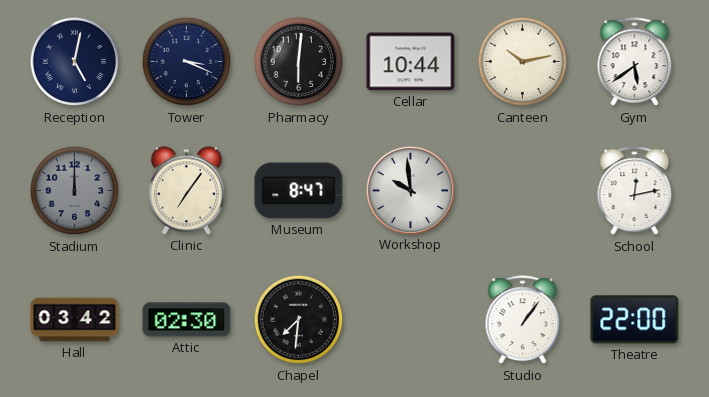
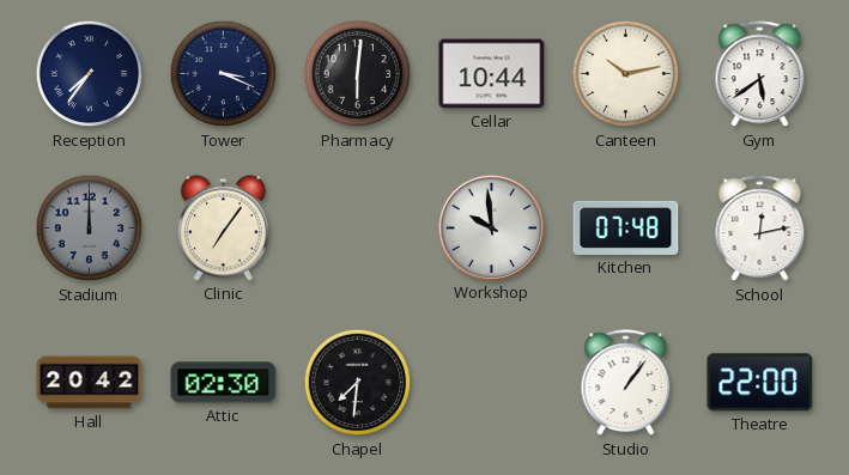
Reception: 5:02 -> 7:36 (90, 74)
Museum: 8:47 -> none (299, 191)
Kitchen: none -> 07:48 (626, 227)
Hall: 03:42 -> 20:42 (90, 383)
